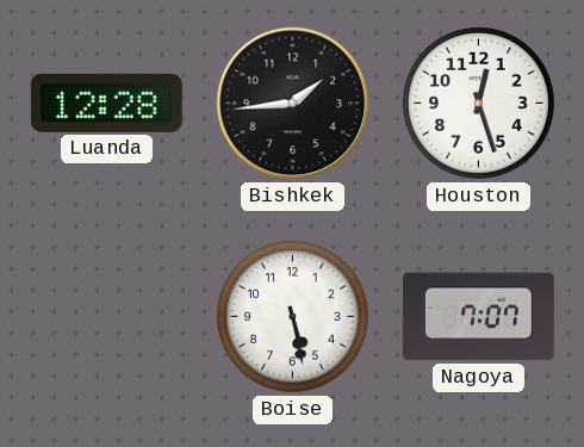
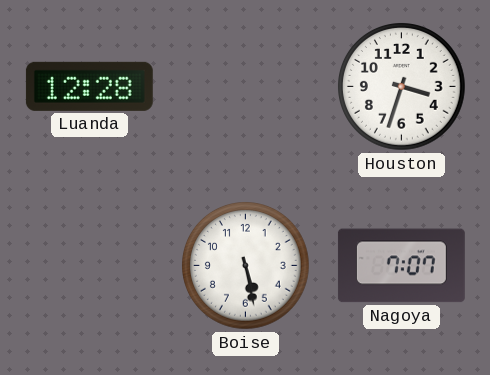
Bishkek: 1:44 -> none (293, 104)
Houston: 12:27 -> 3:33 (402, 87)
